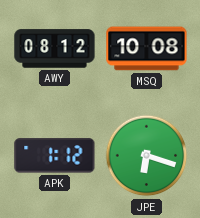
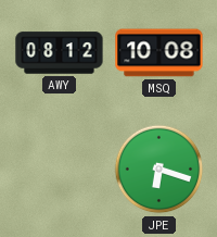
APK: 1:12 -> none (55, 156)
